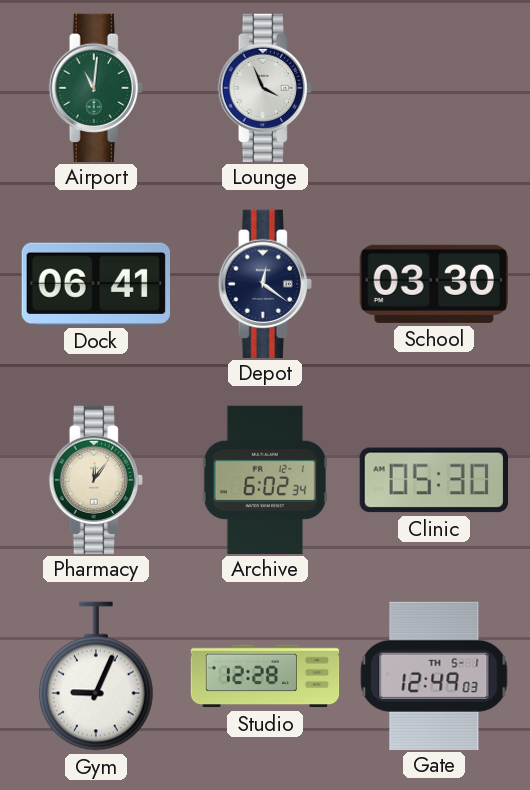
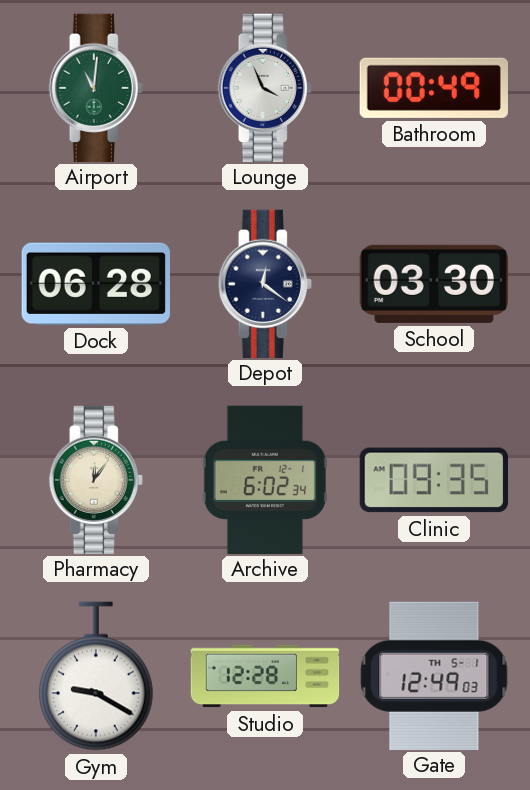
Bathroom: none -> 00:49 (434, 88)
Dock: 06:41 -> 06:28 (96, 284)
Clinic: 05:30 -> 09:35 (433, 480)
Gym: 9:04 -> 9:20 (96, 676)
